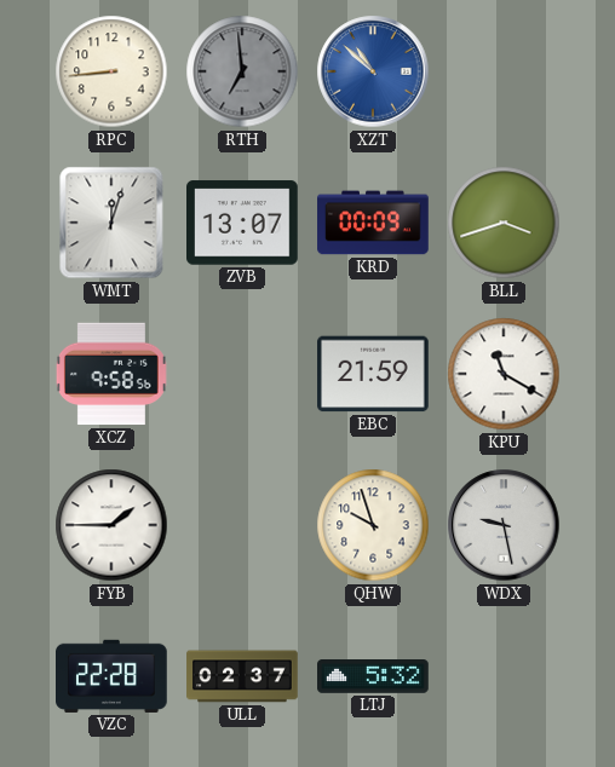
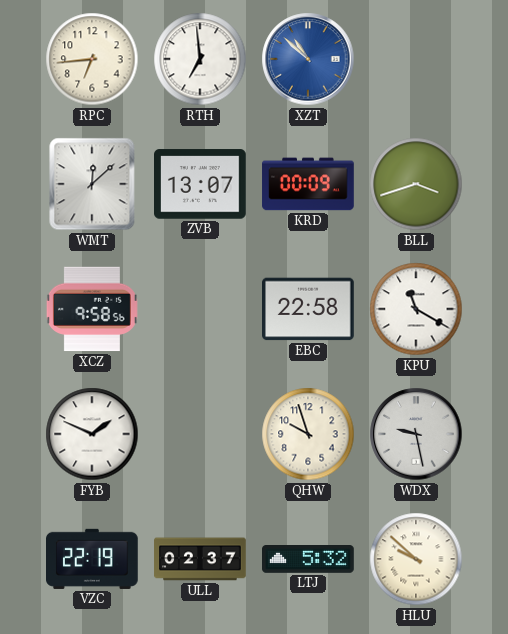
RPC: 8:44 -> 6:44 (92, 59)
RTH dial: grey -> white (200, 59)
WMT: 12:03 -> 12:08 (92, 184)
EBC: 21:59 -> 22:58 (309, 309)
FYB: 1:45 -> 1:49 (92, 434)
VZC: 22:28 -> 22:19 (93, 559)
HLU: none -> 9:52 (416, 559)
